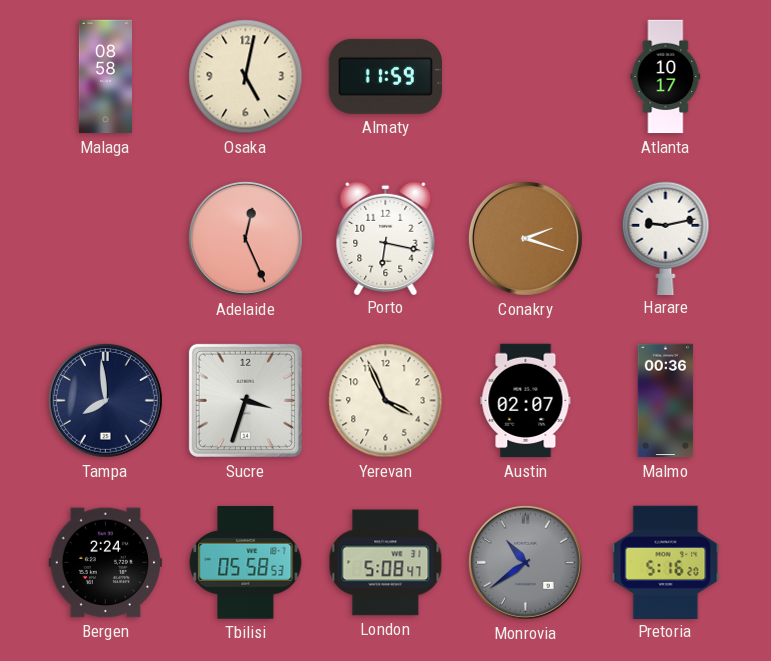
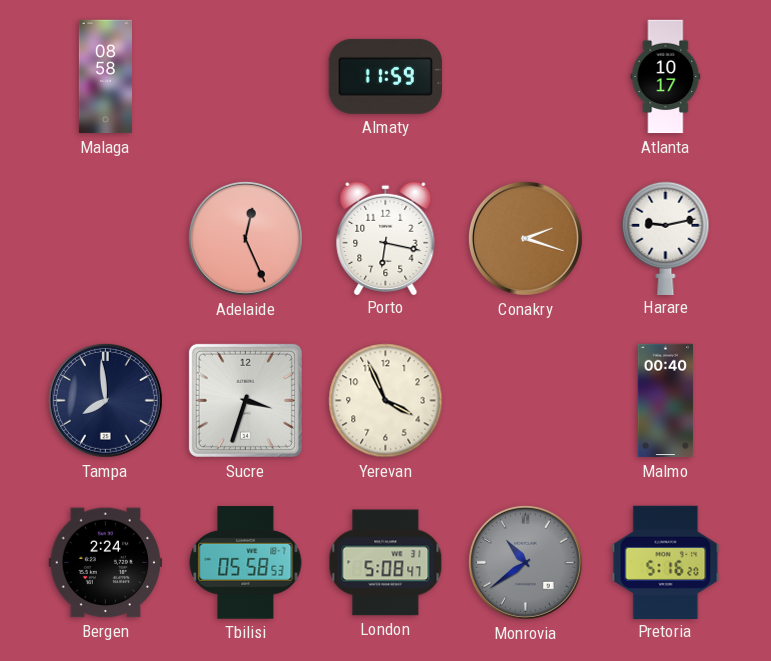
Osaka: 5:02 -> none (246, 77)
Austin: 02:07 -> none (526, 401)
Malmo: 00:36 -> 00:40 (666, 401)
